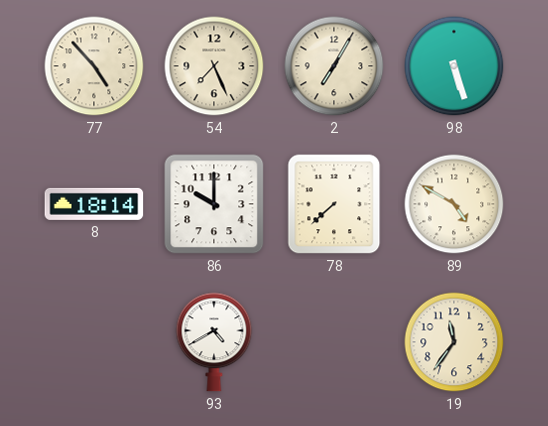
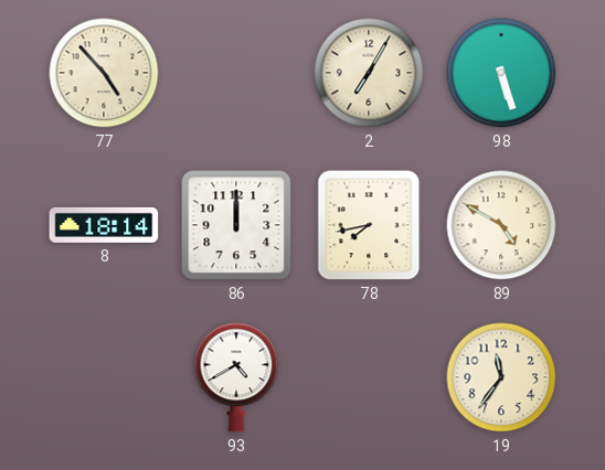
54: 7:26 -> none (214, 66)
86: 10:00 -> 12:00 (236, 225)
78: 7:38 -> 7:43 (369, 225)
